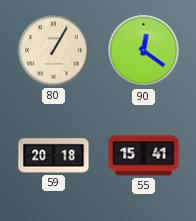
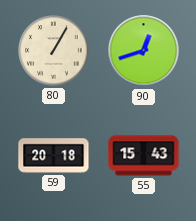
90: 12:21 -> 12:42 (144, 51)
55: 15:41 -> 15:43 (144, 156)
